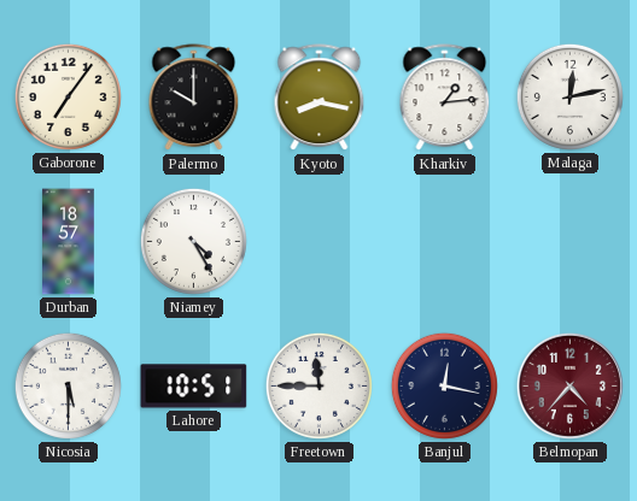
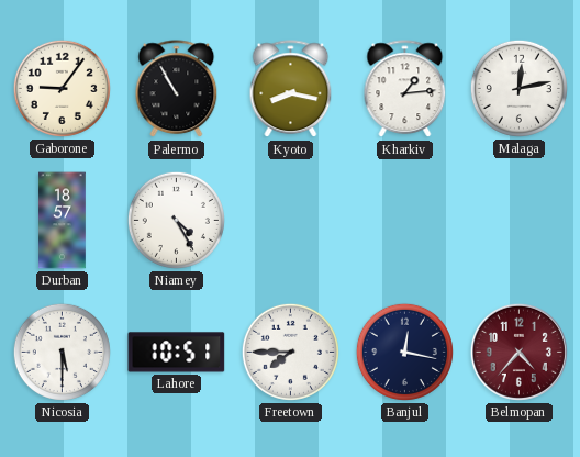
Gaborone: 7:06 -> 9:06 (62, 88)
Palermo: 10:00 -> 10:55 (177, 89)
Freetown: 11:45 -> 7:45 (290, 352)
